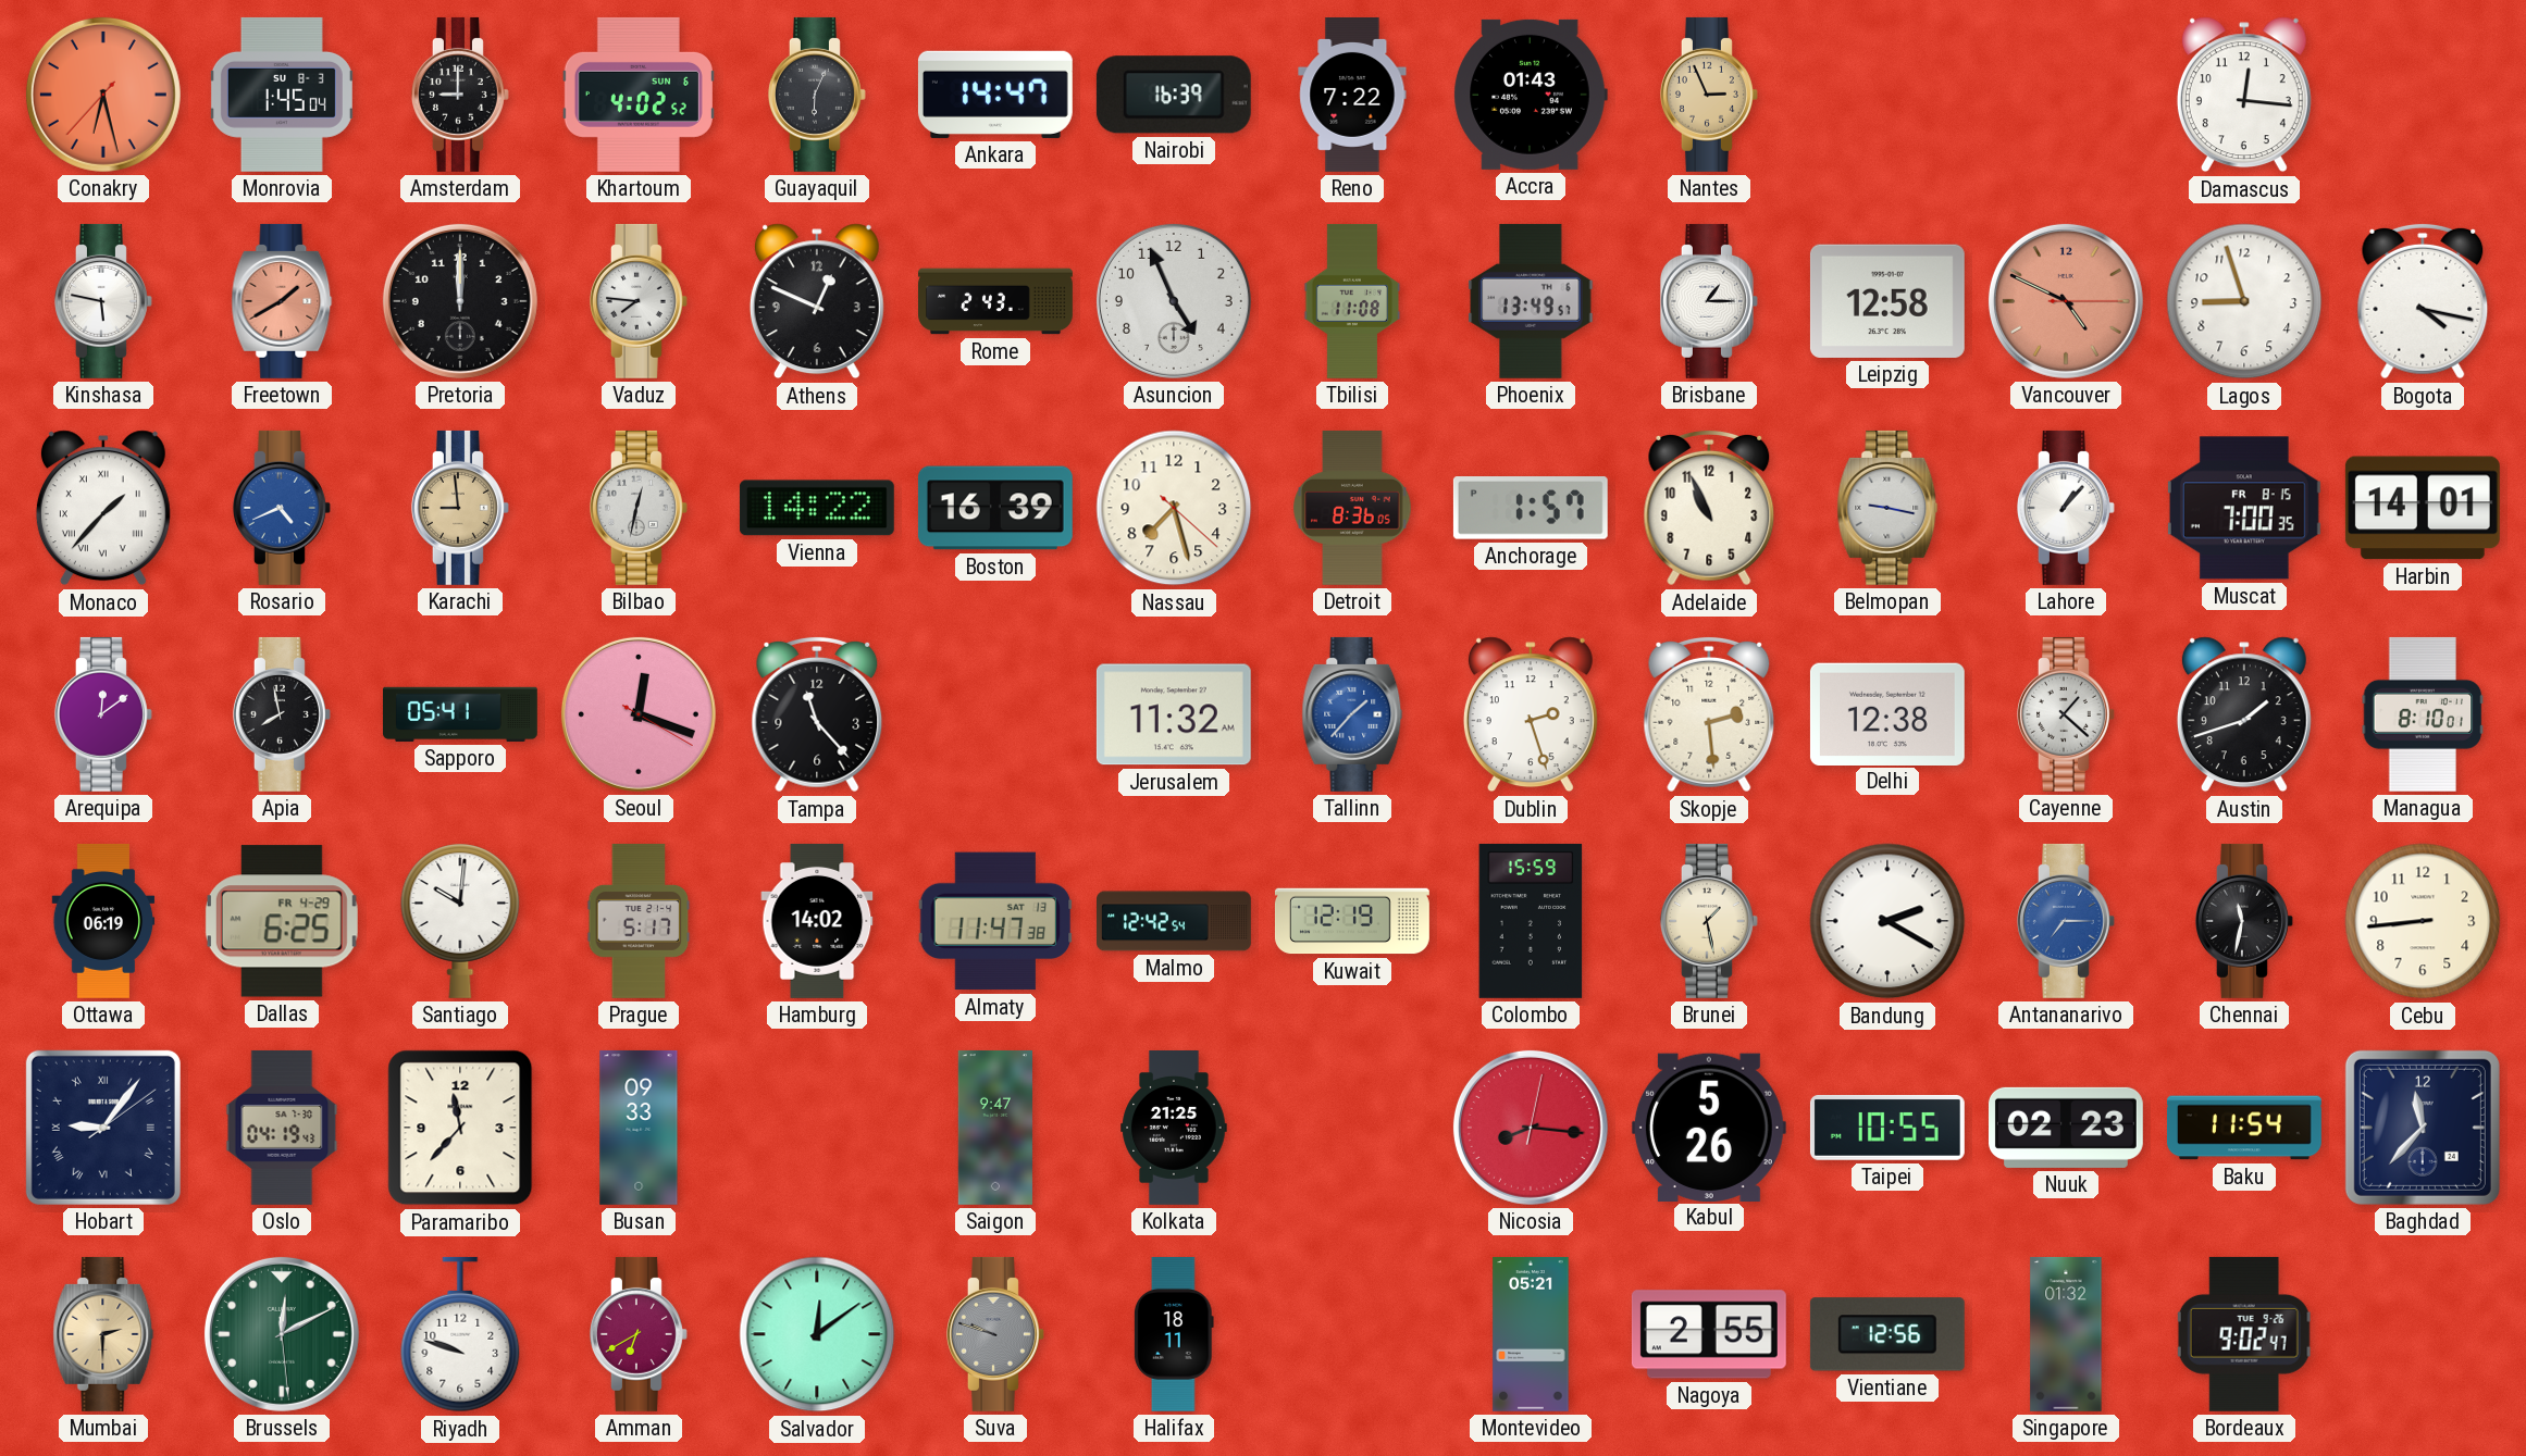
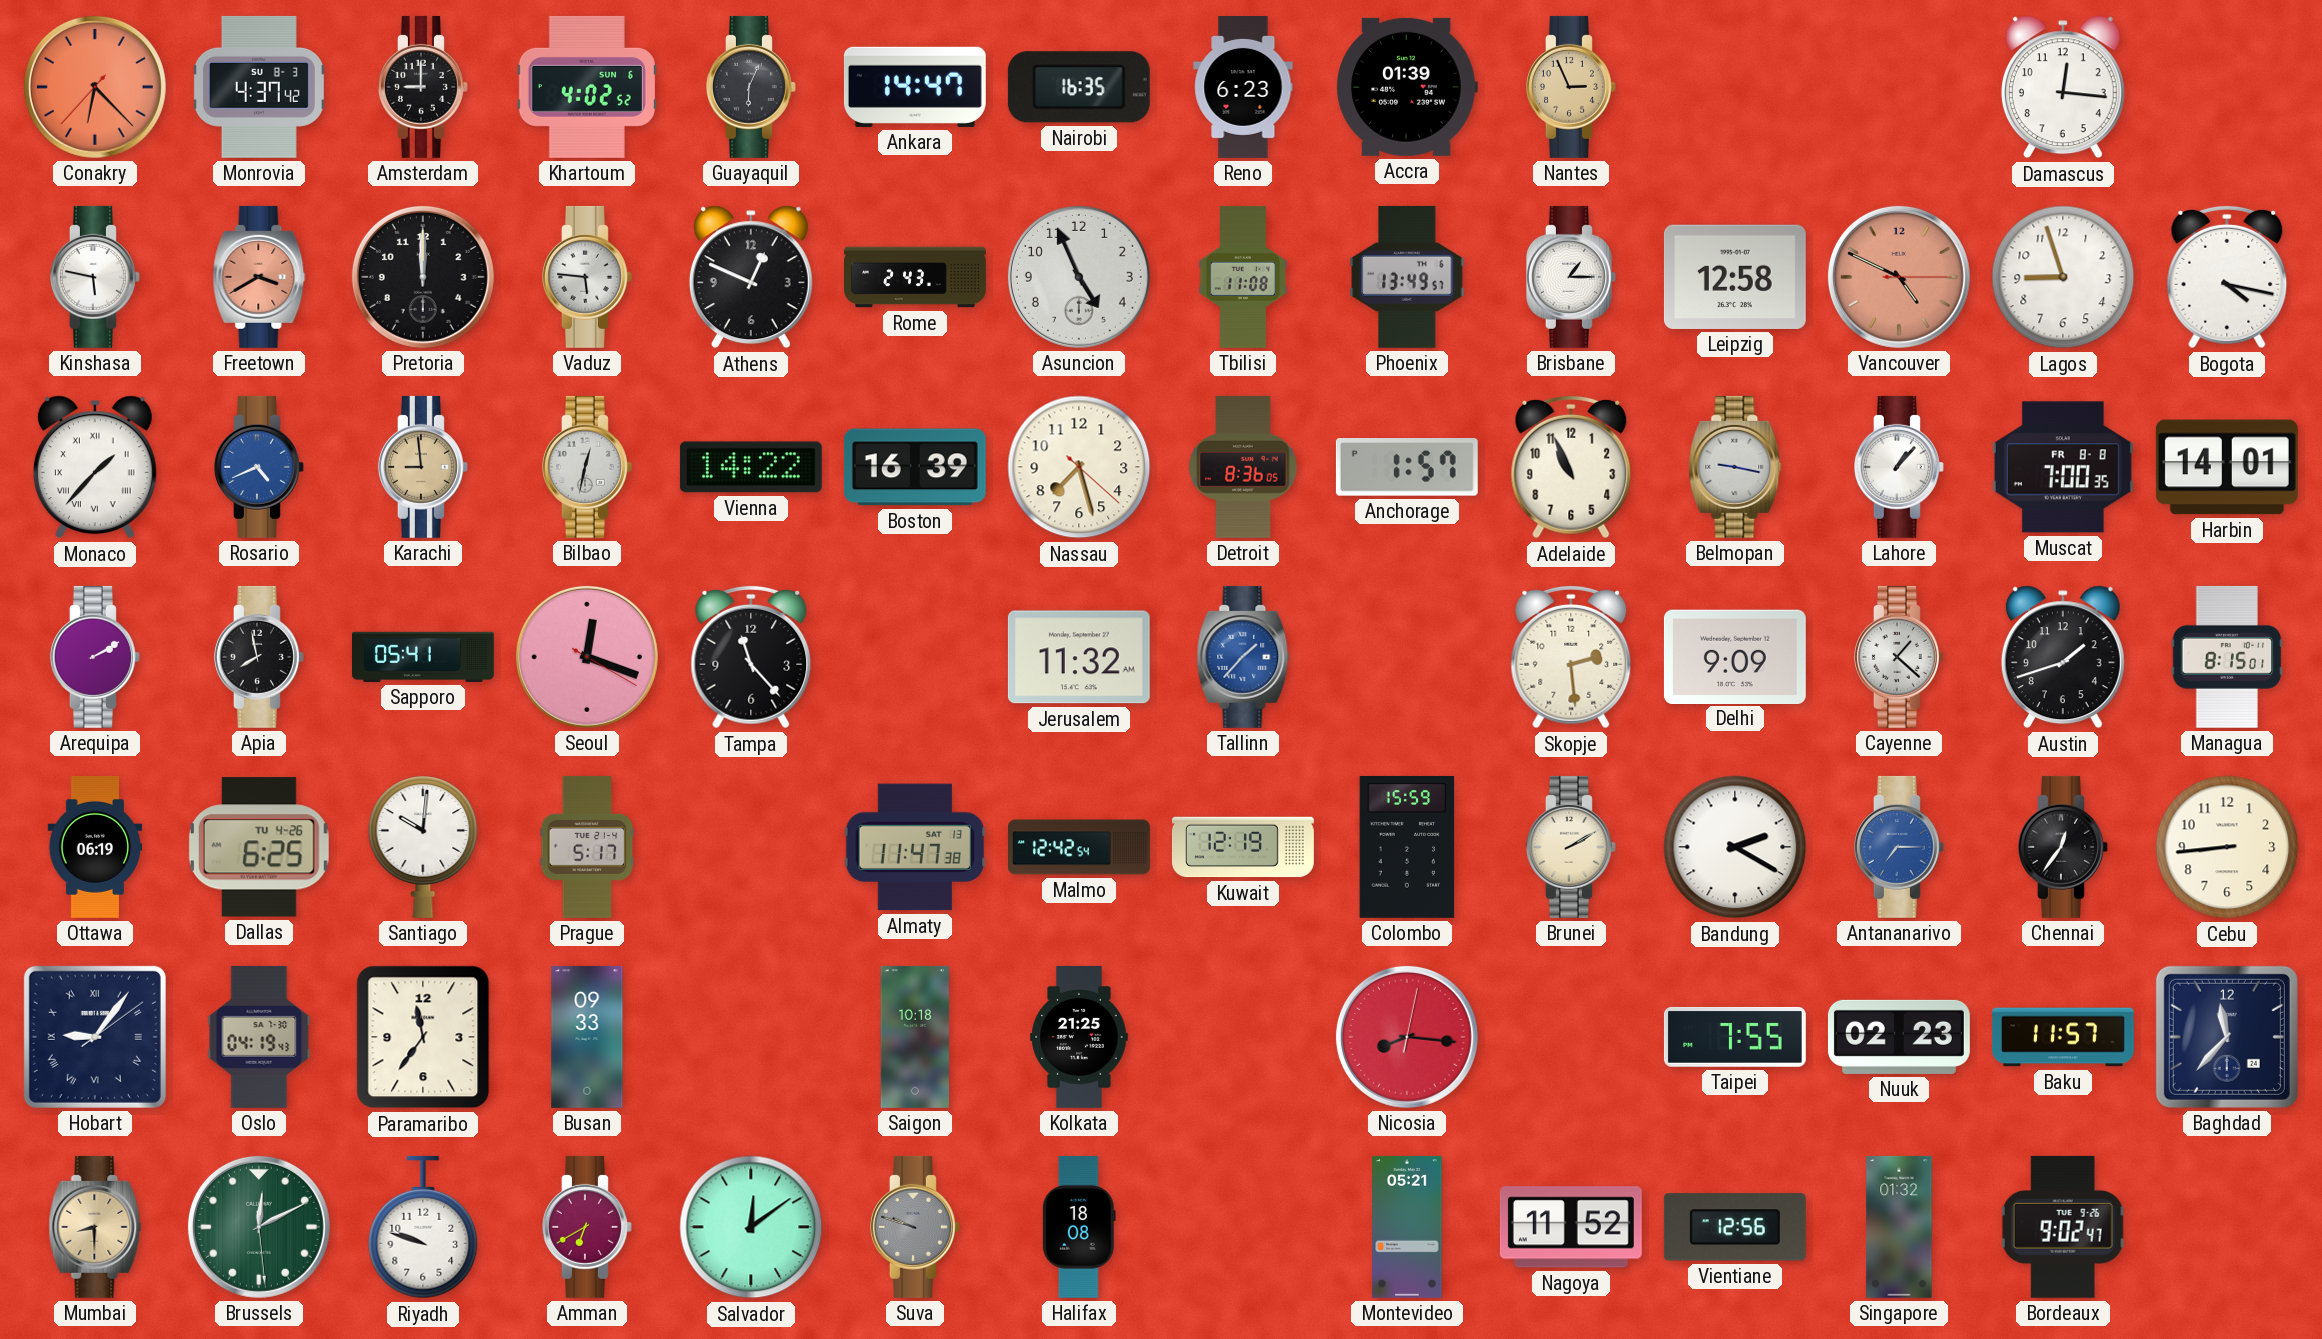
Conakry: 6:27 -> 6:22 (95, 87)
Monrovia: 1:45 -> 4:37 (259, 87)
Nairobi: 16:39 -> 16:35 (1079, 87)
Reno: 7:22 -> 6:23 (1243, 88)
Accra: 01:43 -> 01:39 (1407, 87)
Freetown: 1:40 -> 3:40 (259, 277)
Vaduz: 7:46 -> 5:46 (587, 277)
Muscat date: FR 8-15 -> FR 8-8 (2063, 467)
Arequipa: 12:09 -> 2:10 (95, 657)
Dublin: 2:27 -> none (1531, 714)
Delhi: 12:38 -> 9:09 (1735, 656)
Managua: 8:10 -> 8:15 (2227, 657)
Dallas date: FR 4-29 -> TU 4-26 (259, 847)
Hamburg: 14:02 -> none (817, 921)
Brunei: 1:28 -> 2:10 (1571, 847)
Chennai: 11:32 -> 12:36 (2063, 847)
Paramaribo: 11:37 -> 11:36 (423, 1037)
Saigon: 9:47 -> 10:18 (915, 1037)
Kabul: 5:26 -> none (1709, 1127)
Taipei: 10:55 -> 7:55 (1735, 1037)
Baku: 11:54 -> 11:57 (2063, 1037)
Mumbai: 2:30 -> 8:30 (95, 1227)
Halifax: 18:11 -> 18:08 (1079, 1227)
Nagoya: 2:55 -> 11:52 (1571, 1227)
